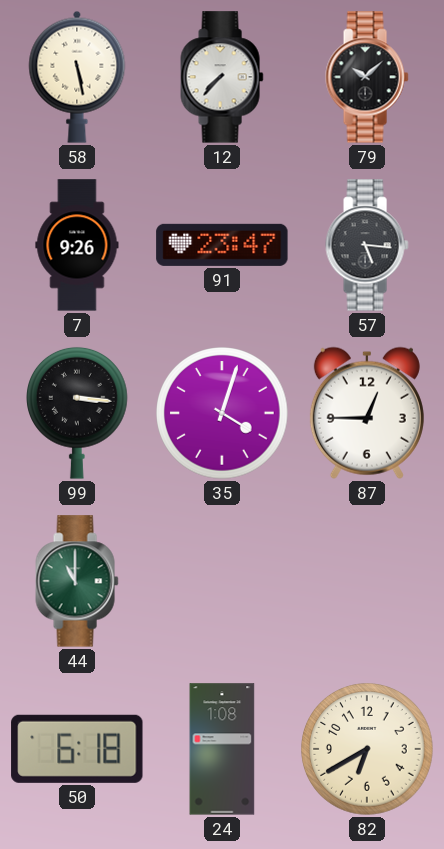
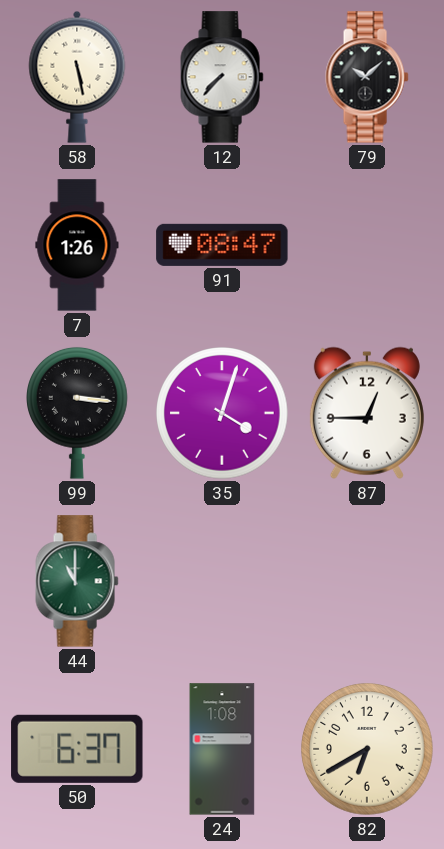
7: 9:26 -> 1:26 (77, 245)
91: 23:47 -> 08:47 (222, 245)
57: 5:16 -> none (367, 245)
50: 6:18 -> 6:37 (77, 749)
